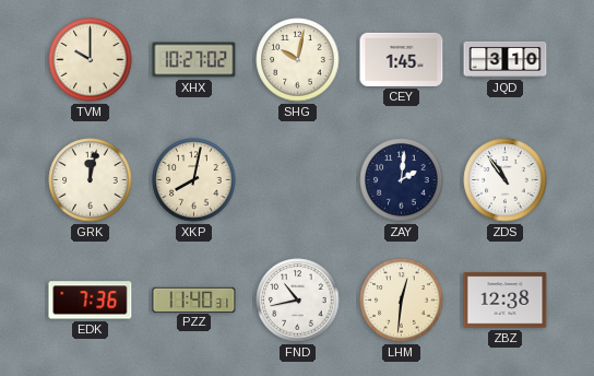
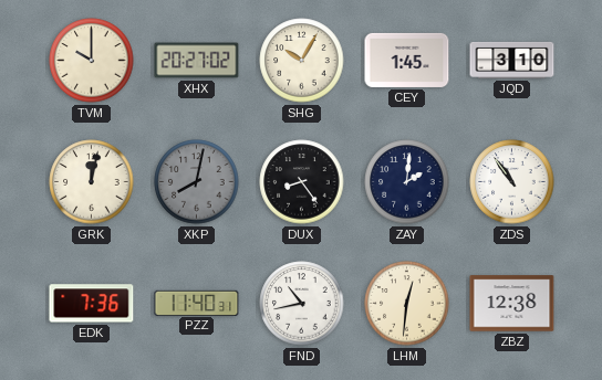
XHX: 10:27 -> 20:27 (197, 61)
SHG: 10:02 -> 10:05 (302, 61)
XKP dial: cream -> grey (197, 182)
DUX: none -> 8:24 (302, 182)
